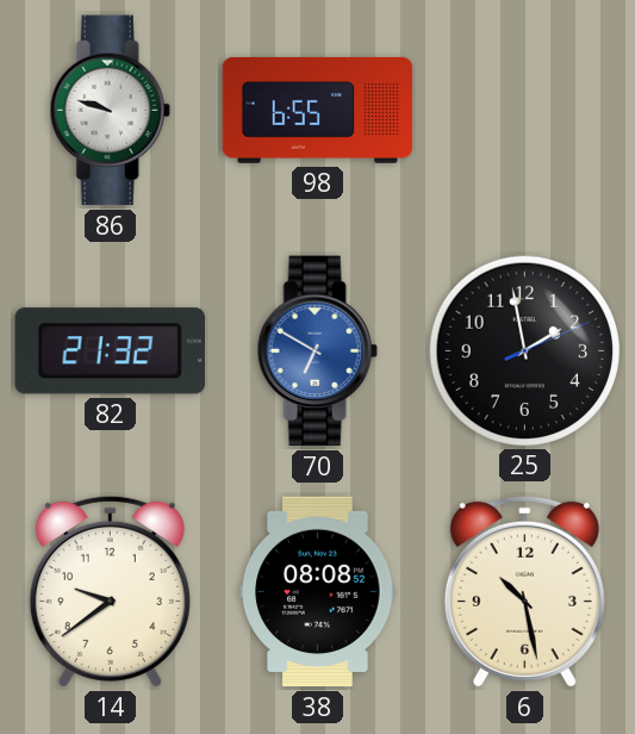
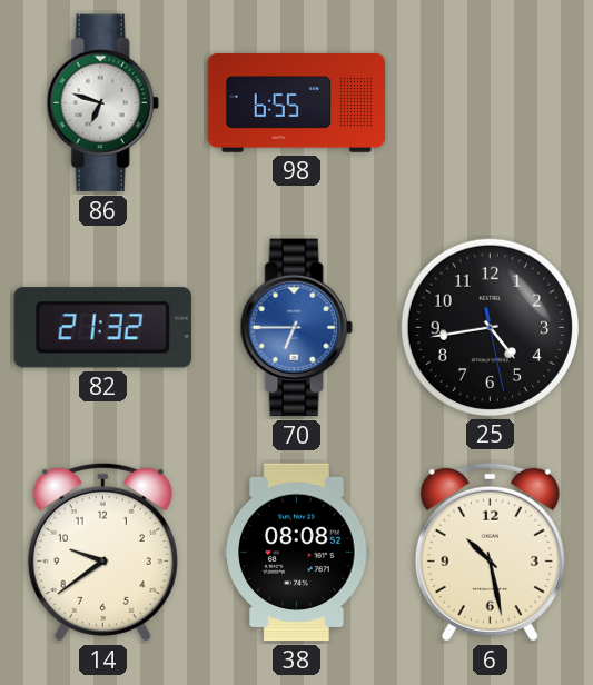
86: 9:48 -> 6:48 (102, 103)
70: 6:50 -> 6:45 (296, 328)
25: 1:58 -> 4:43 (490, 327)
